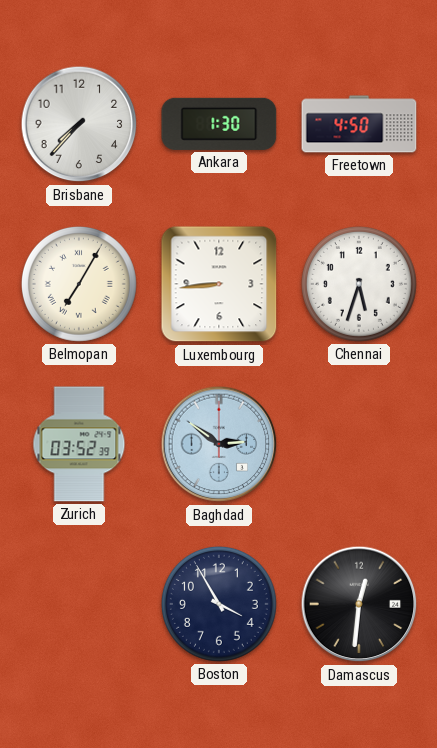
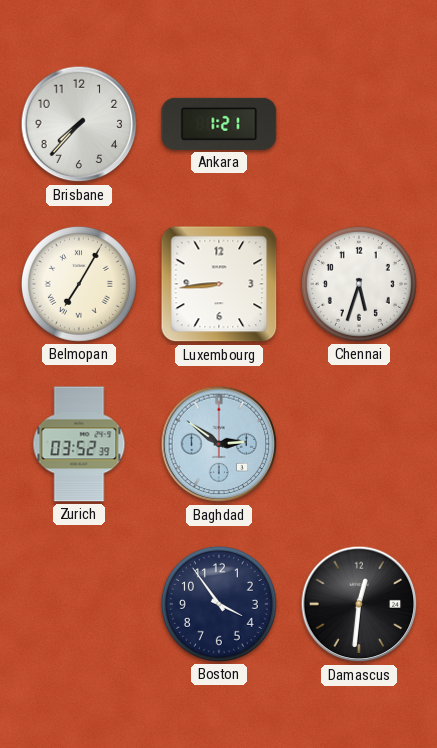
Ankara: 1:30 -> 1:21 (219, 124)
Freetown: 4:50 -> none (359, 124)
Boston: 3:55 -> 3:54 (219, 604)
